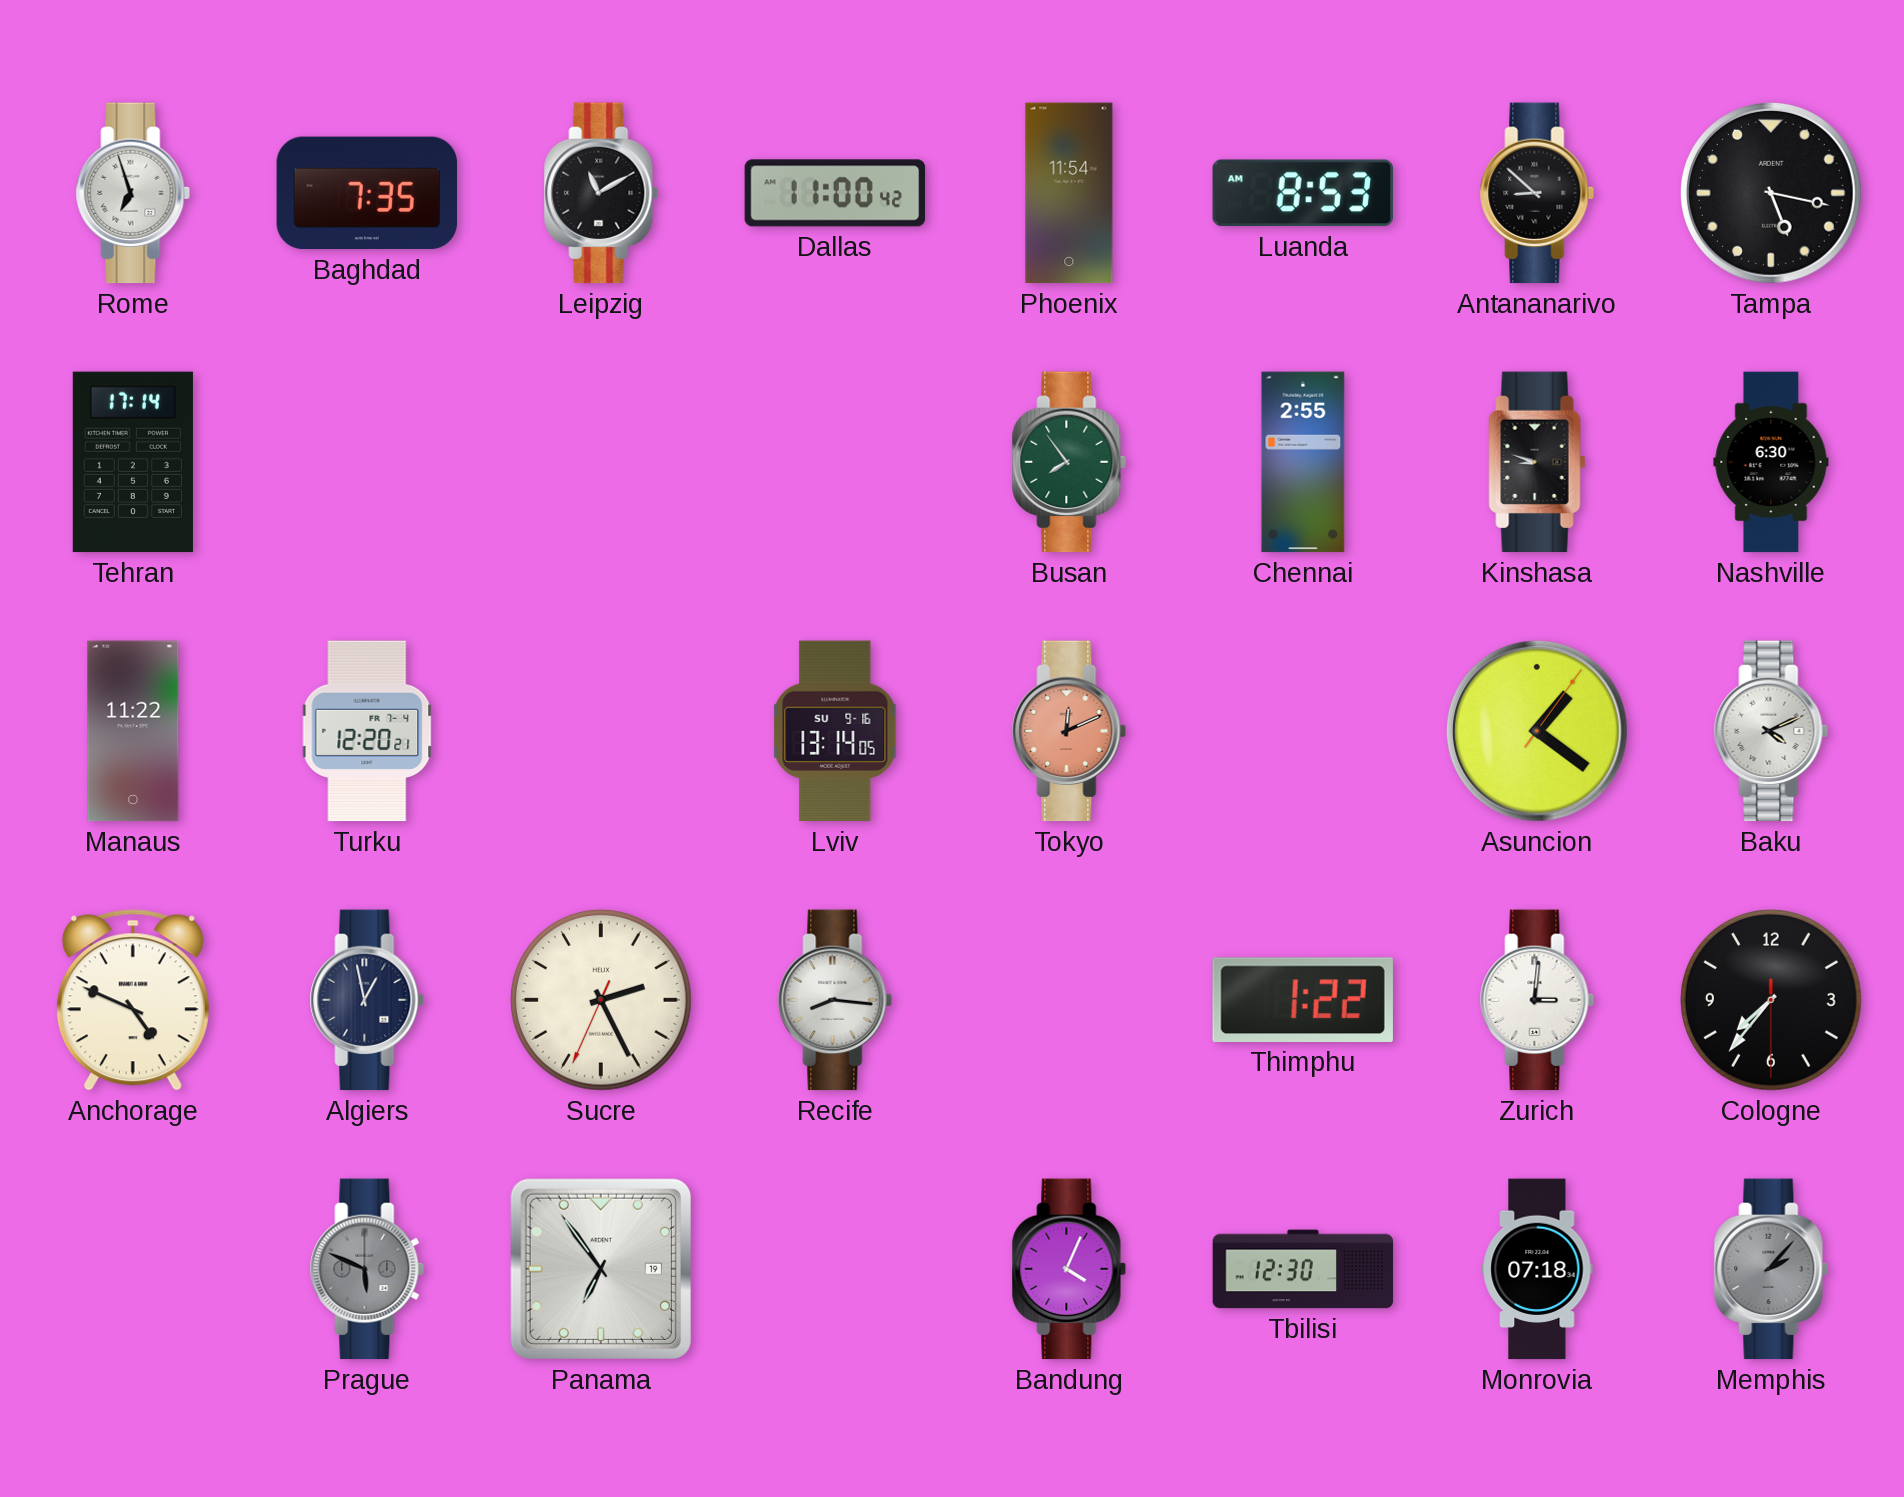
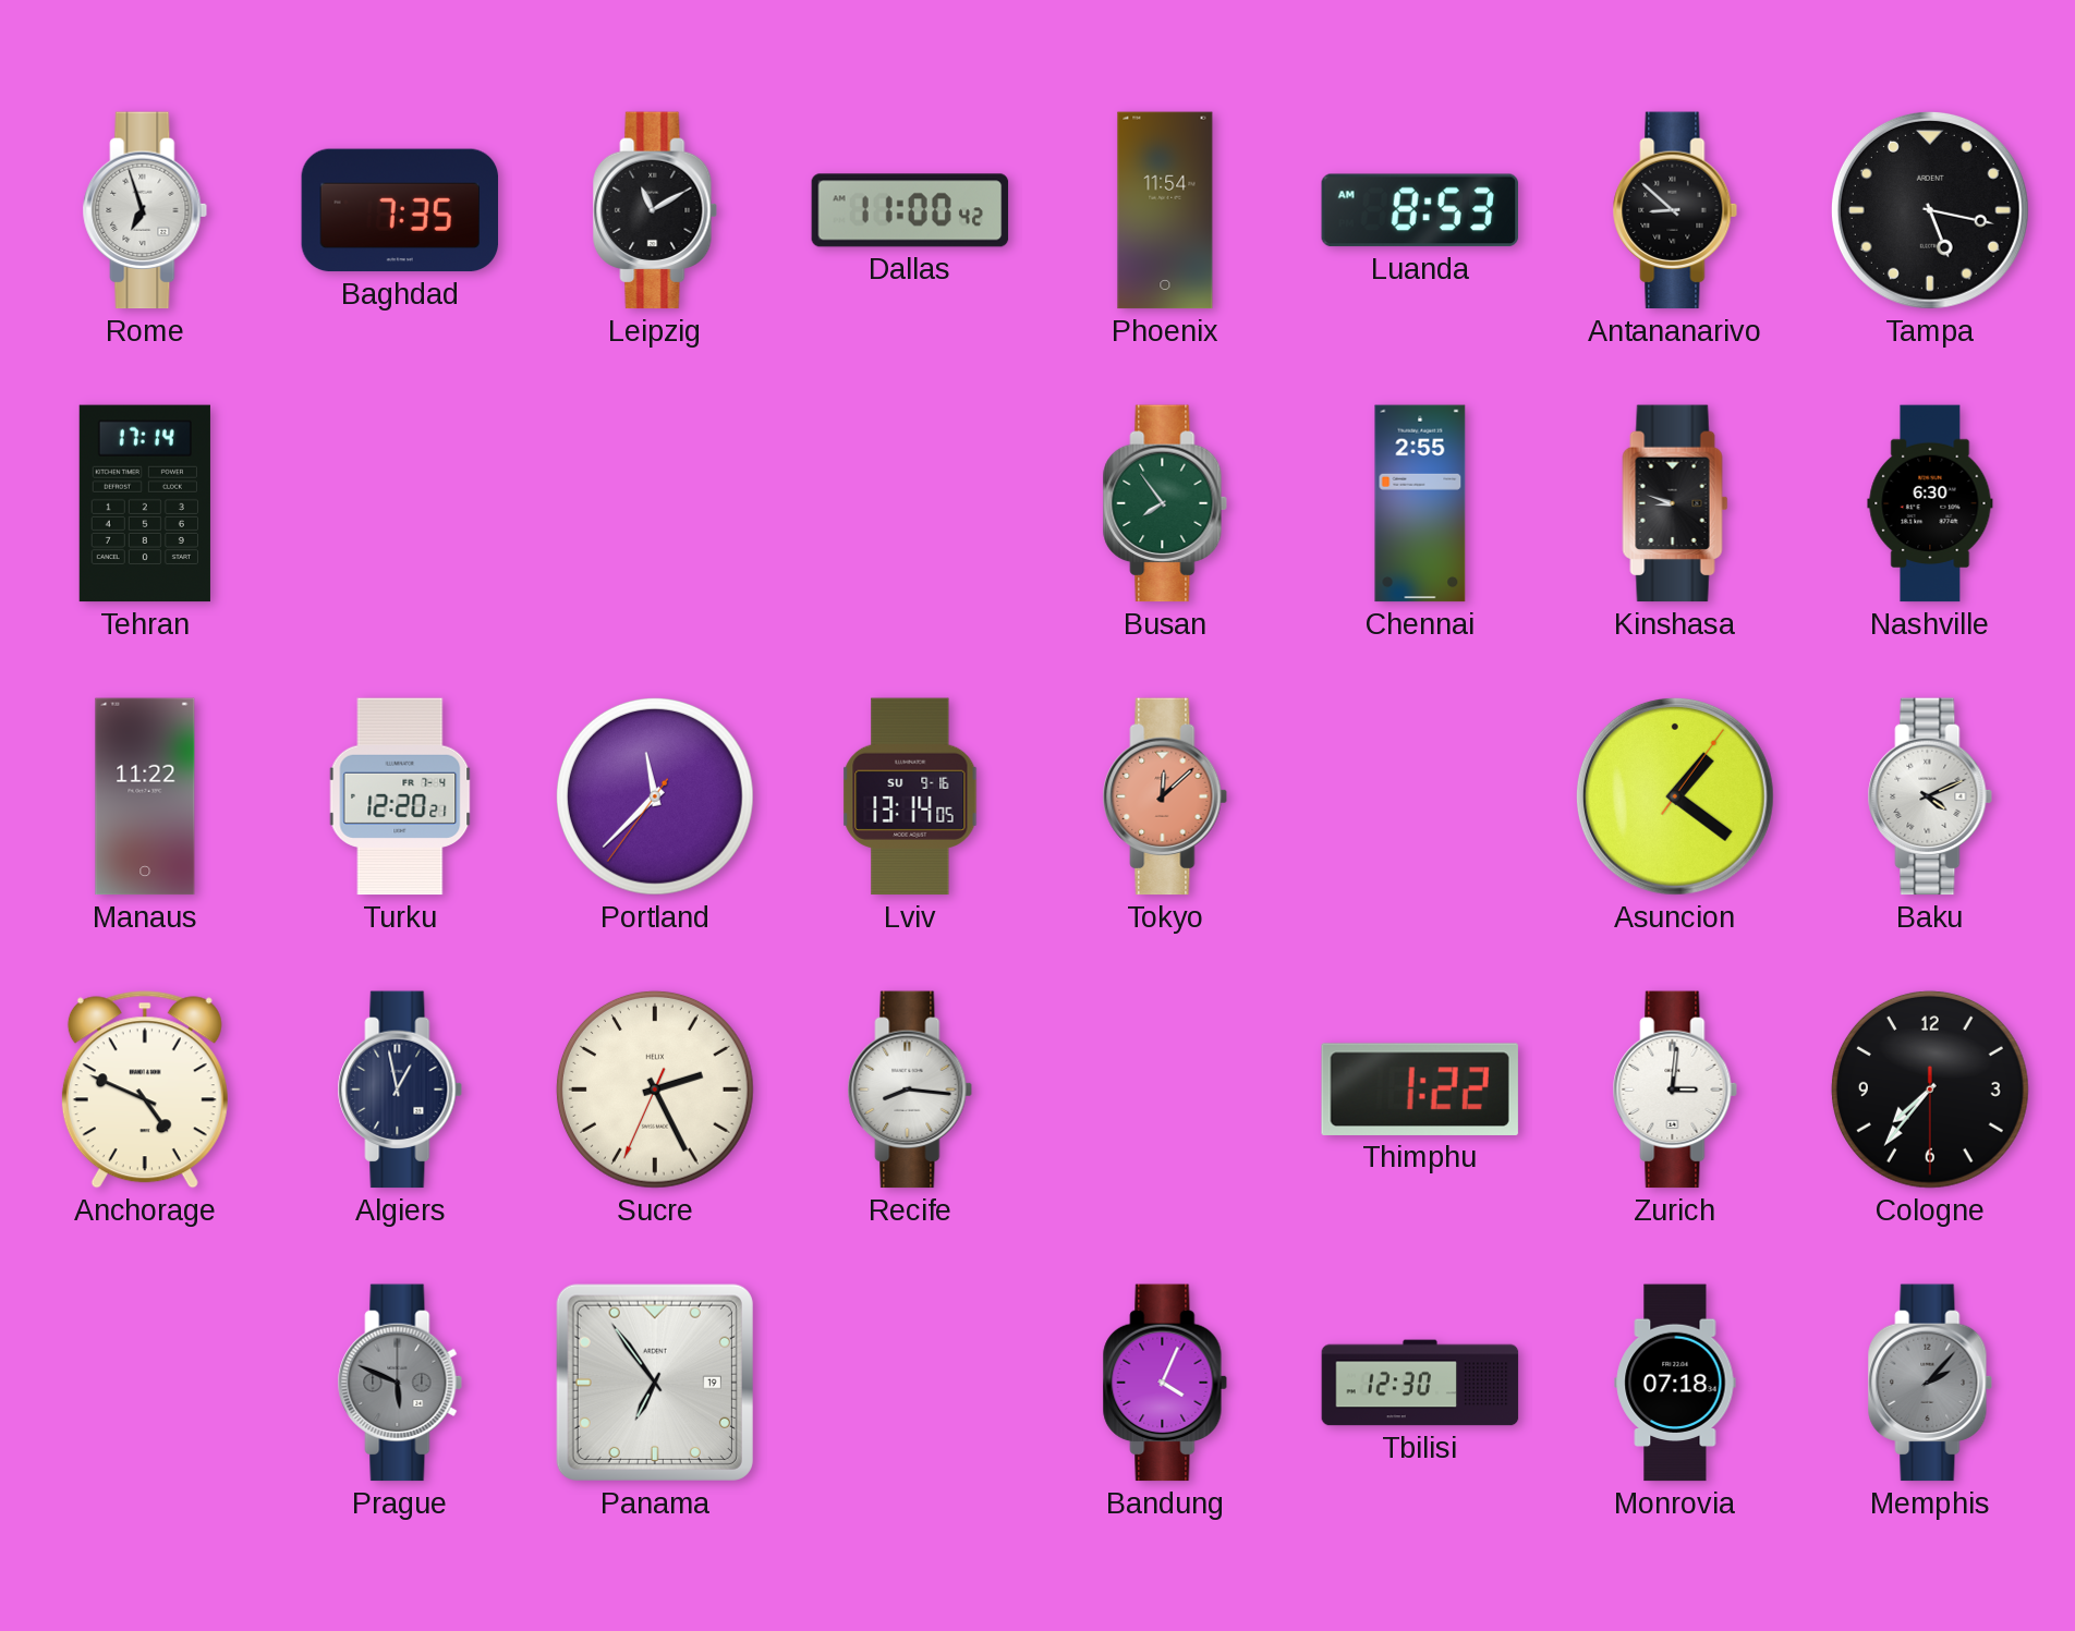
Portland: none -> 11:37 (655, 796)
Tokyo: 12:11 -> 12:08 (1165, 796)
